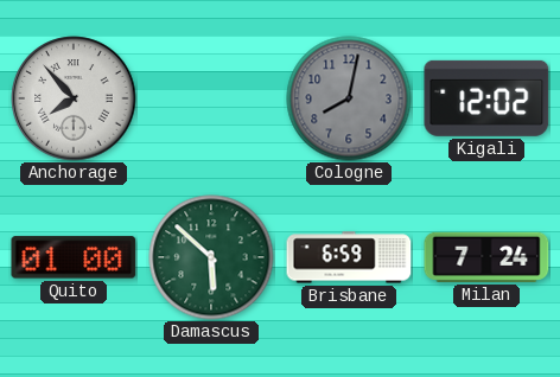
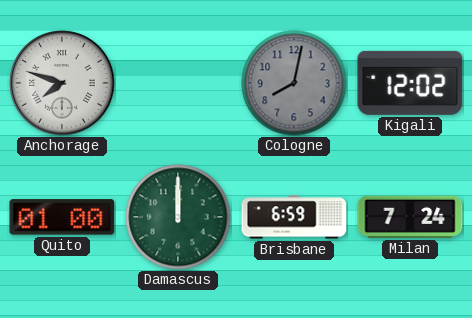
Anchorage: 7:53 -> 7:48 (62, 83)
Damascus: 5:52 -> 12:00 (178, 217)
